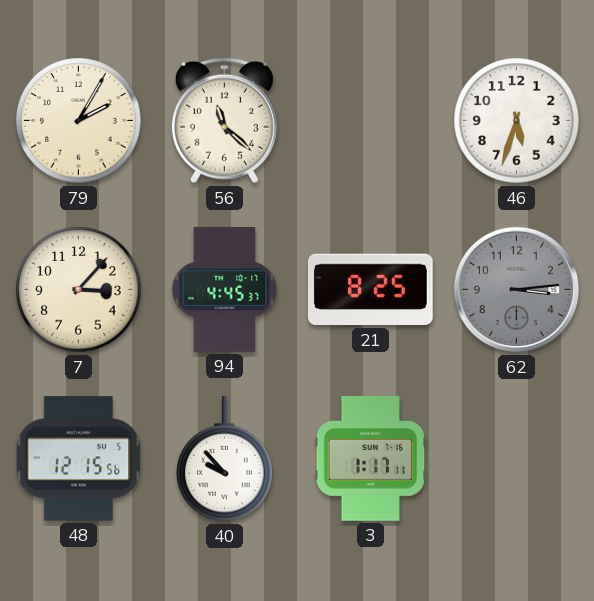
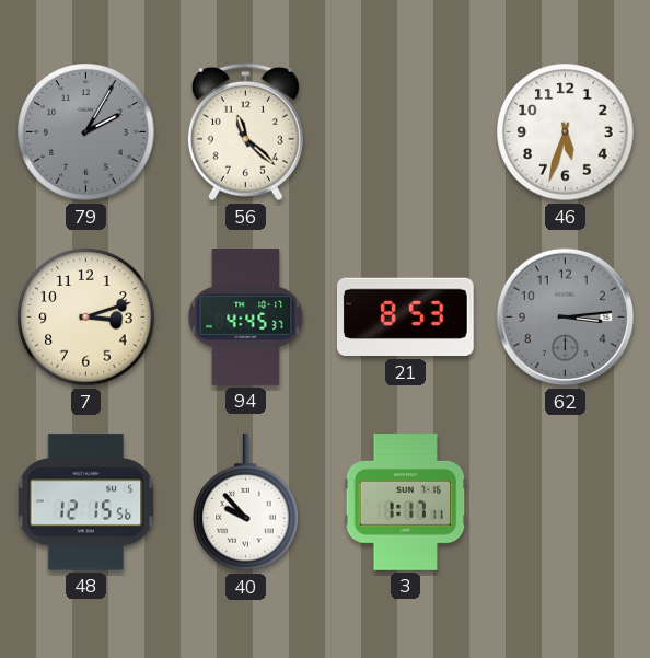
79 dial: cream -> grey (86, 132)
7: 3:07 -> 3:12 (86, 318)
21: 8:25 -> 8:53 (405, 318)
